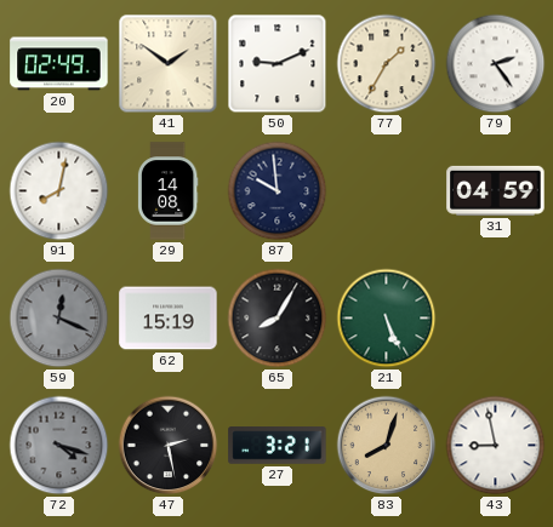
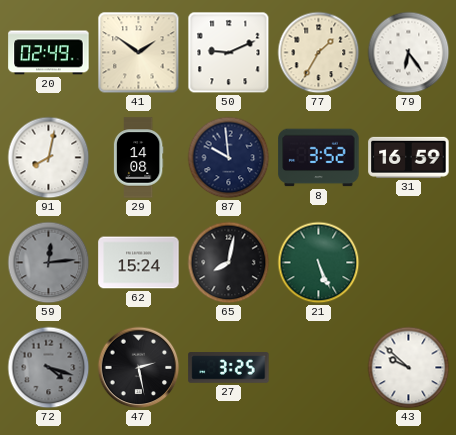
79: 2:24 -> 6:24 (409, 53)
8: none -> 3:52 (319, 158)
31: 04:59 -> 16:59 (409, 157)
59: 12:19 -> 12:14 (49, 263)
62: 15:19 -> 15:24 (139, 263)
65: 8:05 -> 8:02 (229, 263)
27: 3:21 -> 3:25 (229, 368)
83: 8:03 -> none (387, 446)
43: 8:58 -> 9:52 (409, 368)
